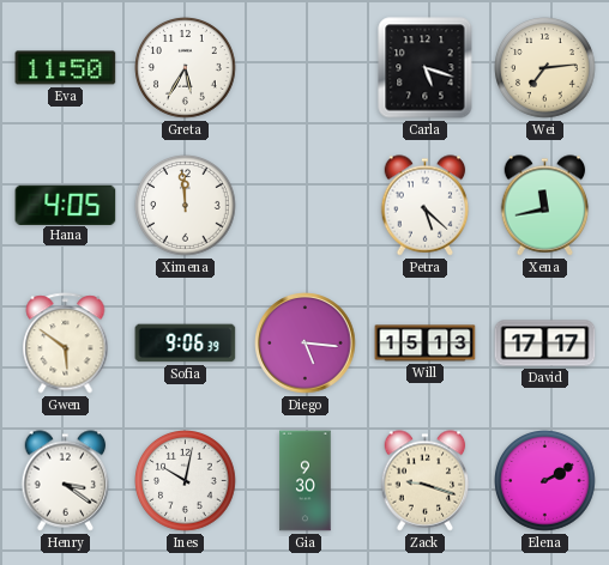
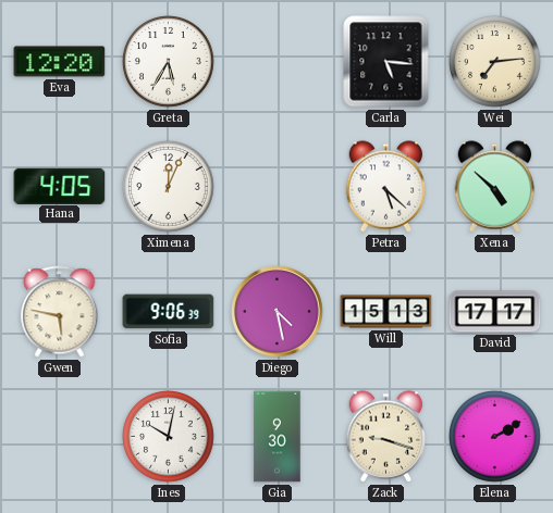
Eva: 11:50 -> 12:20 (60, 62)
Carla: 5:18 -> 5:16 (386, 62)
Ximena: 11:59 -> 12:04 (169, 187)
Xena: 11:43 -> 4:52 (495, 187)
Gwen: 5:51 -> 5:47 (60, 312)
Diego: 5:16 -> 4:28 (278, 312)
Henry: 3:21 -> none (66, 481)
